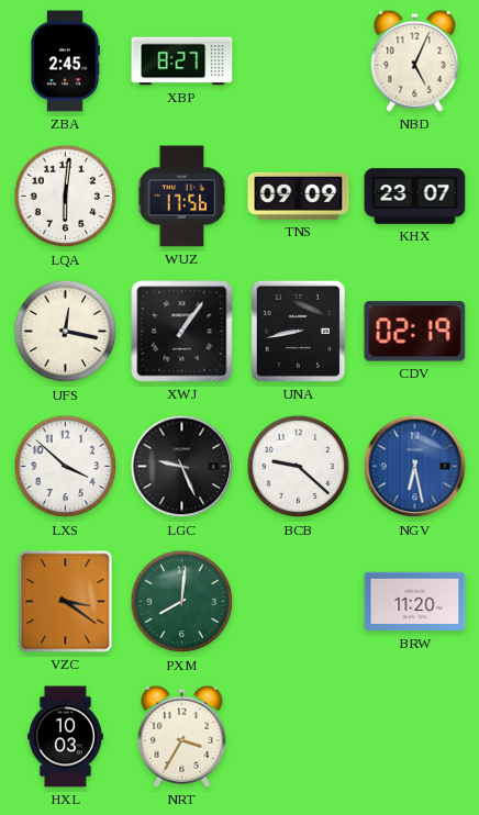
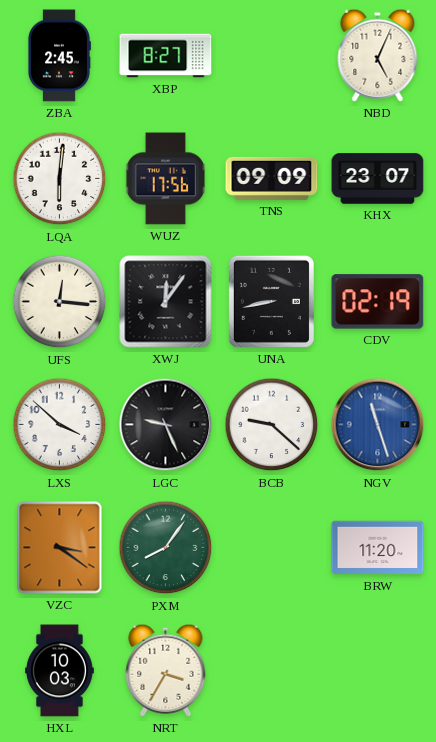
UFS: 12:17 -> 12:16 (60, 302)
XWJ: 1:06 -> 12:06 (166, 302)
NGV: 6:28 -> 11:27 (378, 425)
PXM: 8:01 -> 8:06 (166, 548)
